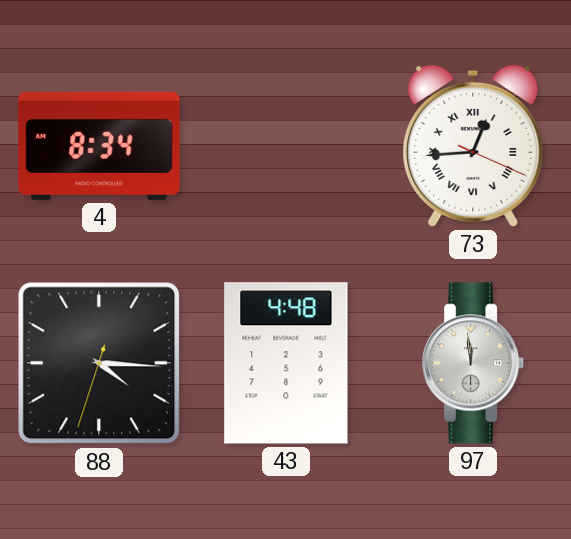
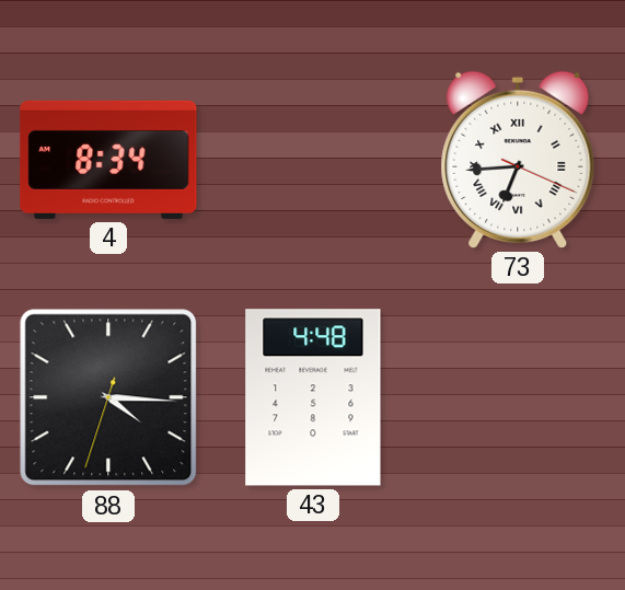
73: 12:44 -> 6:44 (518, 160)
97: 11:59 -> none (474, 363)
